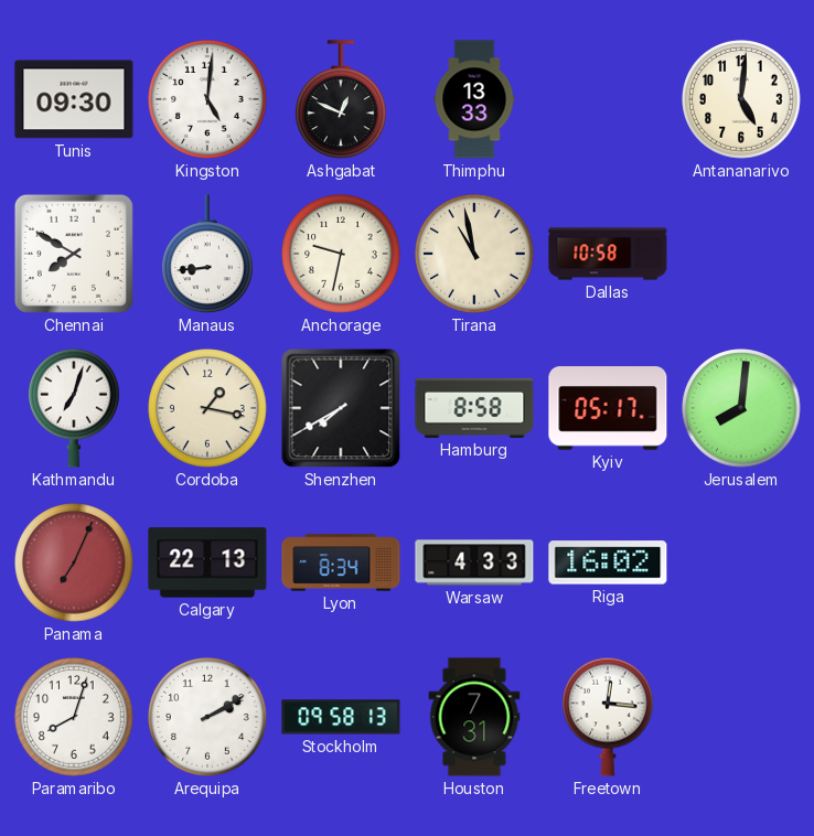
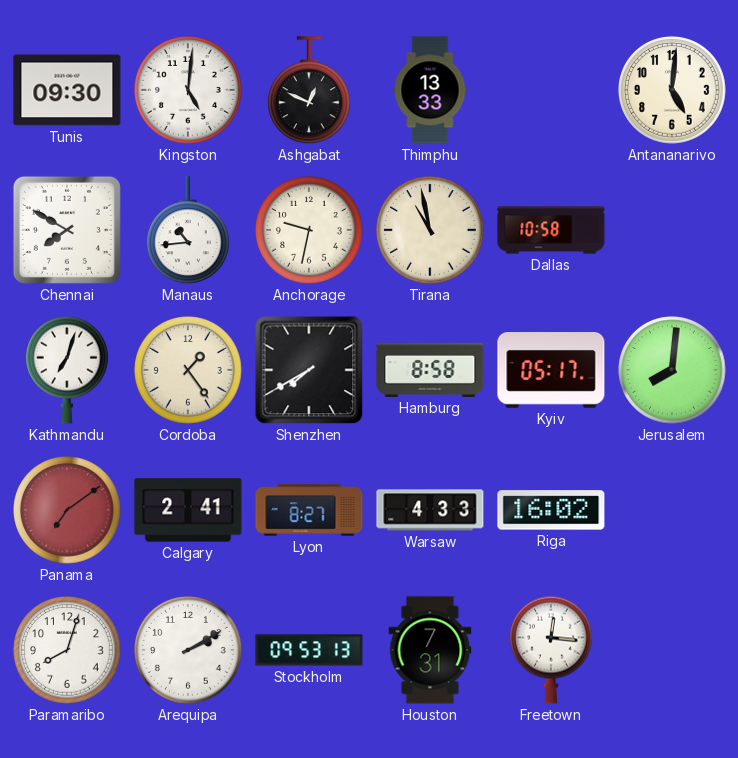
Manaus: 8:44 -> 10:44 (189, 231)
Cordoba: 1:17 -> 1:24 (188, 370)
Panama: 7:04 -> 7:09 (67, 510)
Calgary: 22:13 -> 2:41 (188, 510)
Lyon: 8:34 -> 8:27 (309, 510)
Stockholm: 09:58 -> 09:53 (309, 650)
